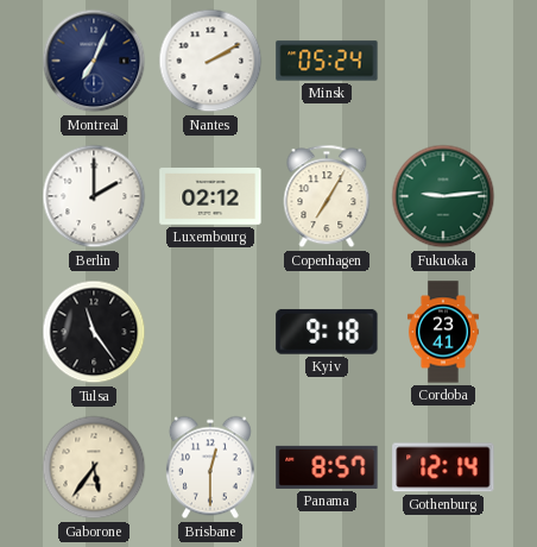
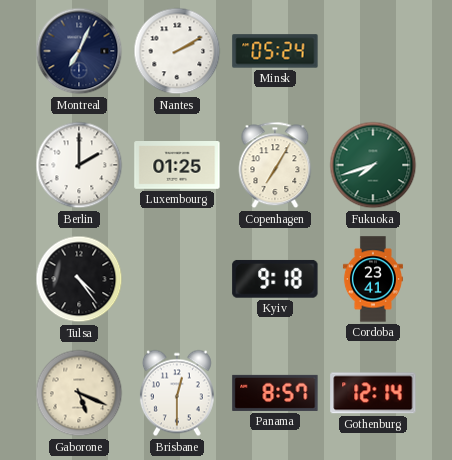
Luxembourg: 02:12 -> 01:25 (177, 166)
Fukuoka: 9:14 -> 7:42 (373, 165)
Tulsa: 11:24 -> 4:24 (79, 279)
Gaborone: 5:36 -> 5:19 (79, 393)
